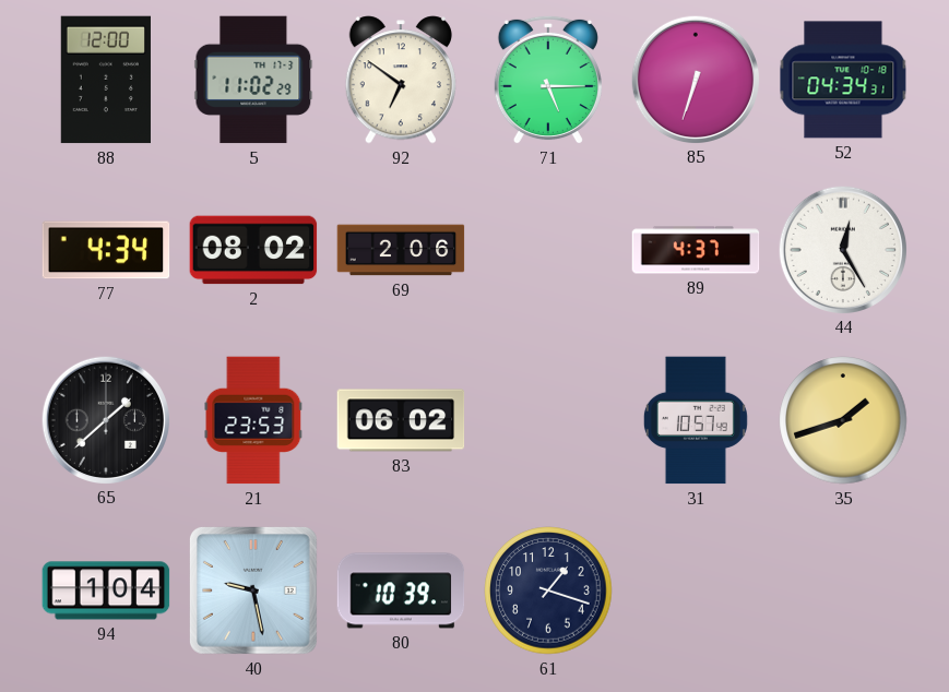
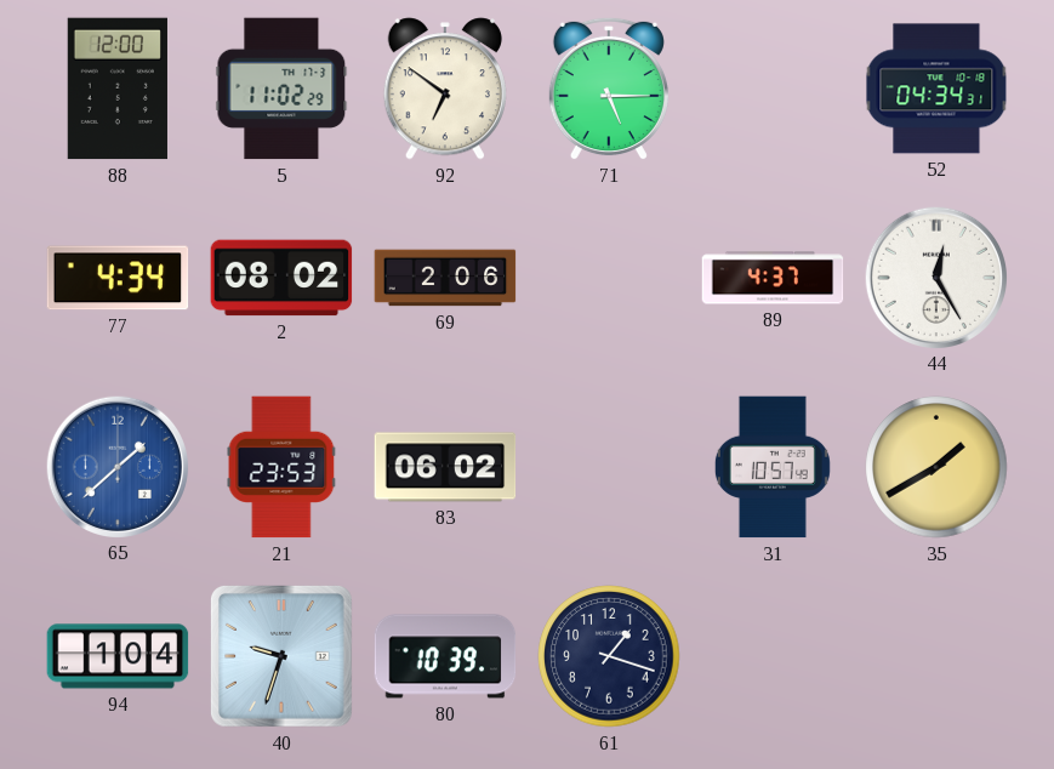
85: 6:33 -> none (695, 79)
65 dial: black -> blue (116, 466)
35: 1:42 -> 1:40 (936, 467)
40: 9:28 -> 9:33 (281, 656)
